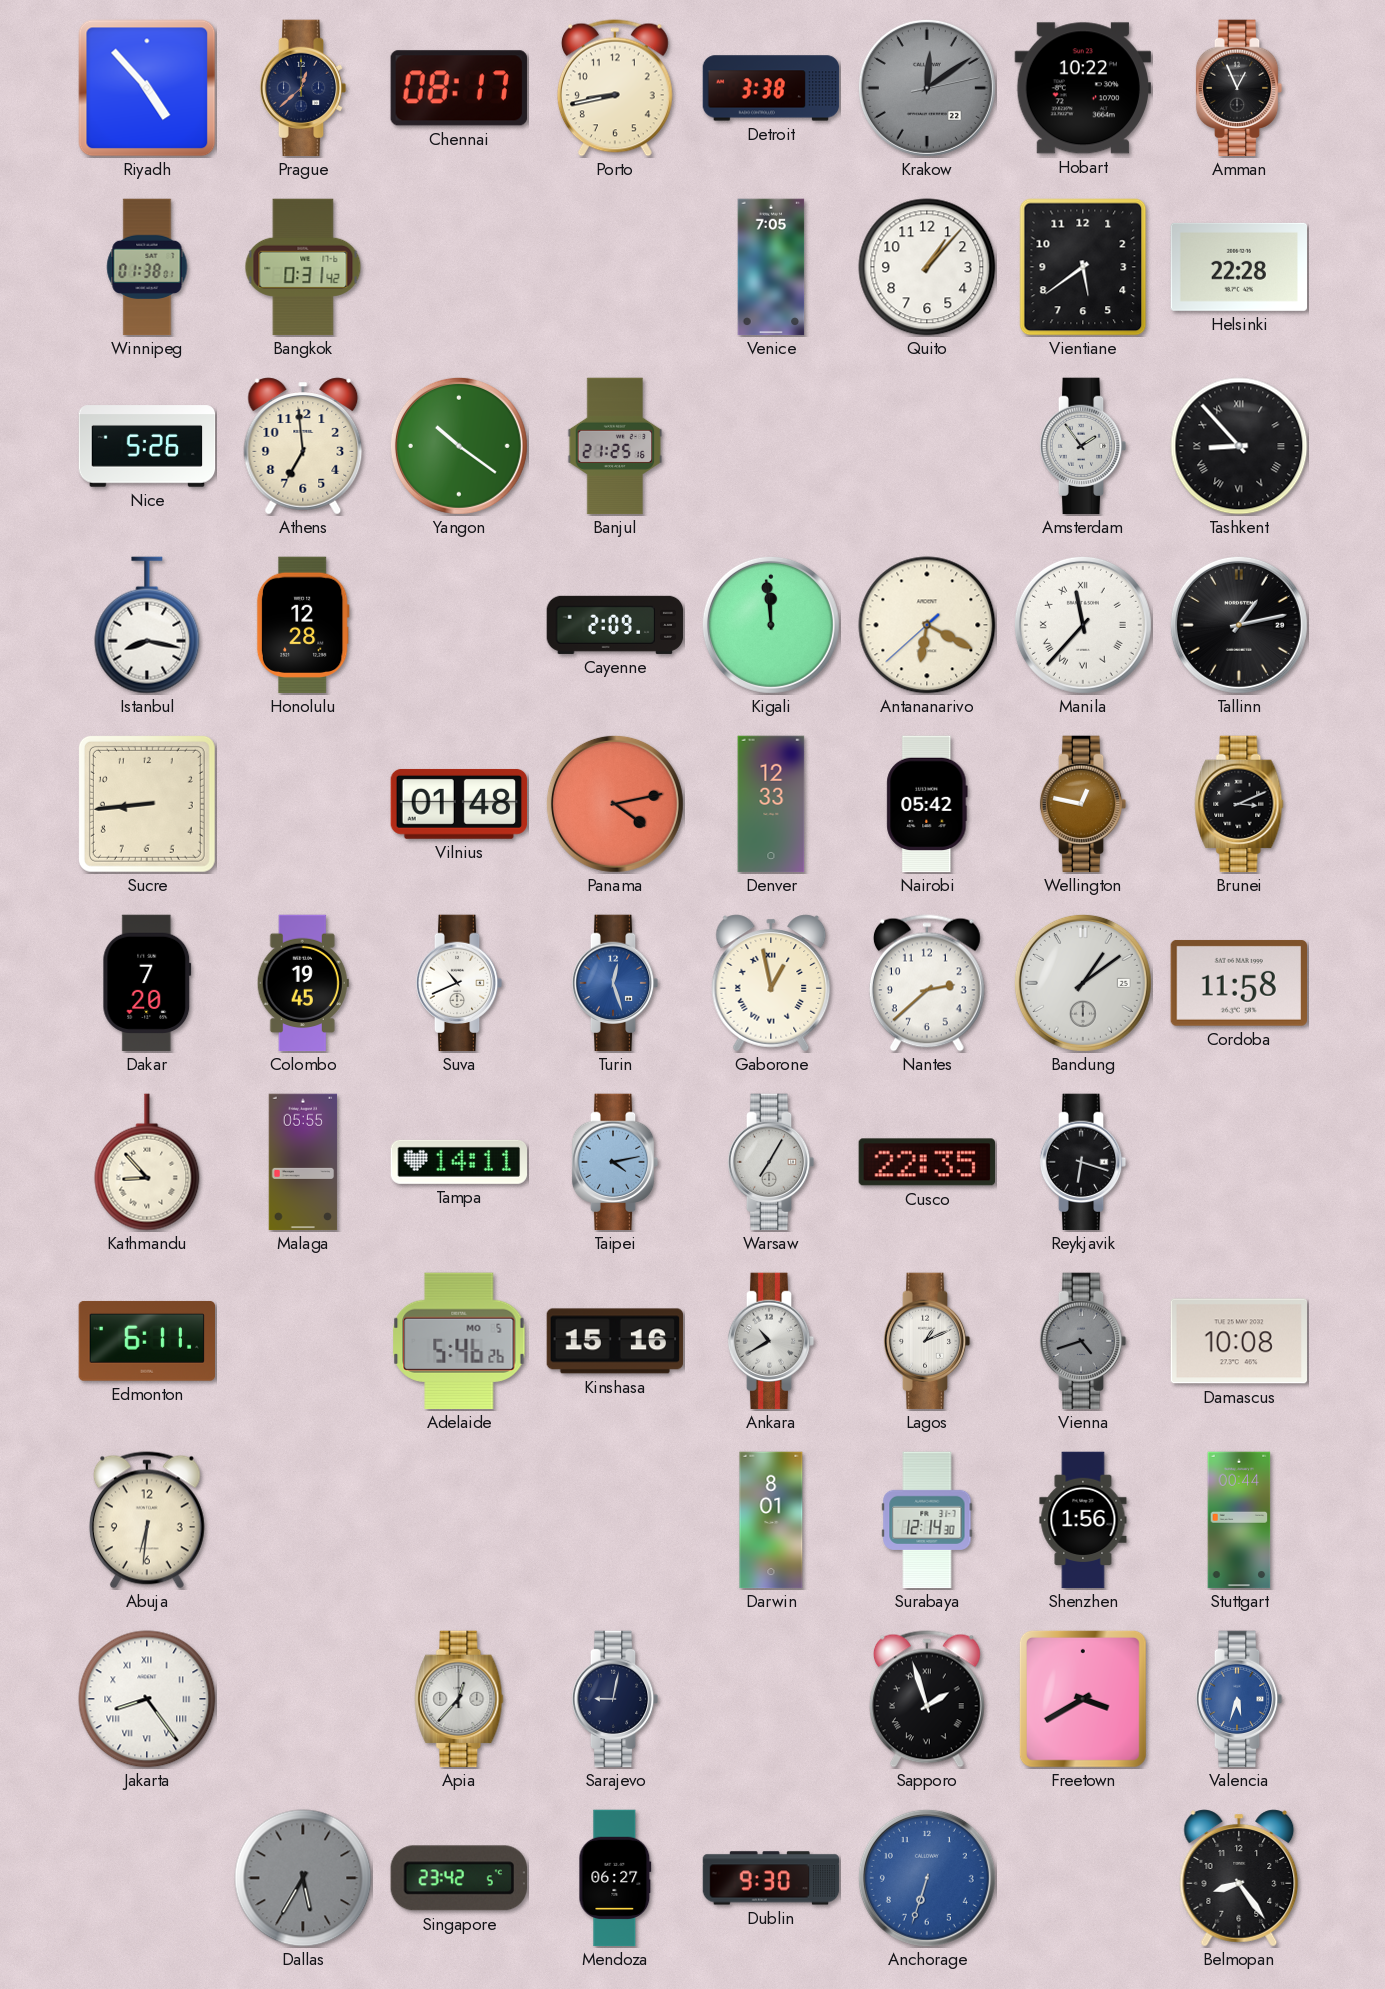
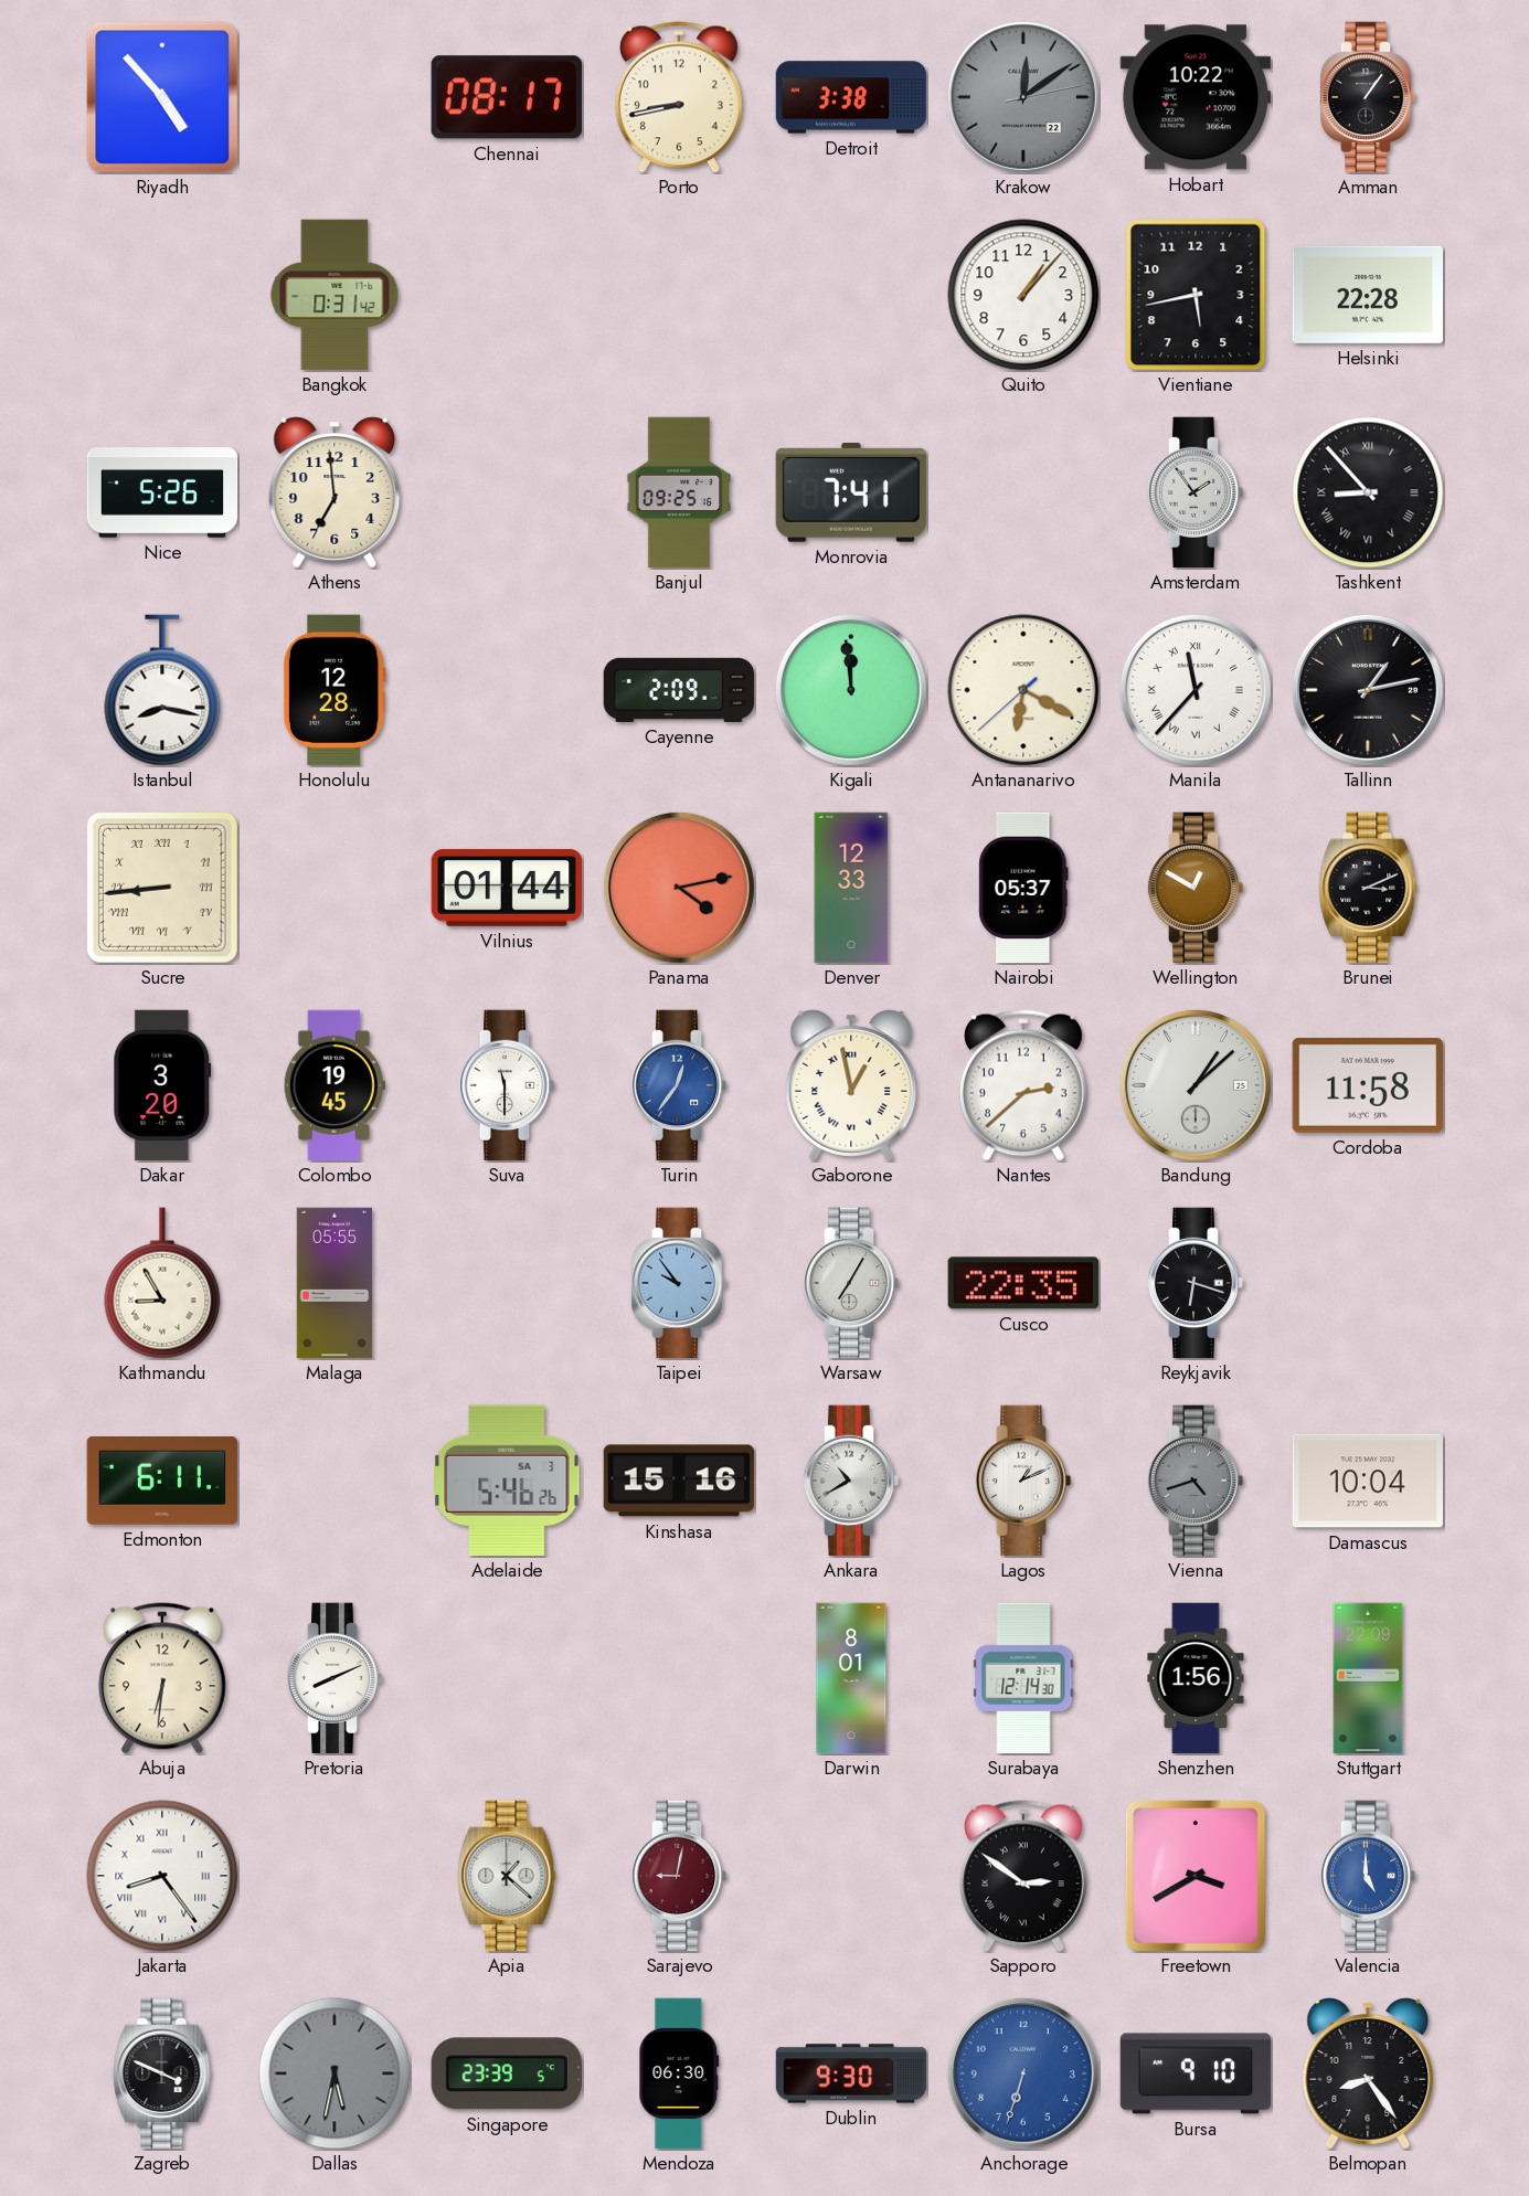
Prague: 12:38 -> none (303, 88)
Amman: 12:56 -> 1:06 (1368, 97)
Winnipeg: 01:38 -> none (147, 267)
Venice: 7:05 -> none (771, 267)
Vientiane: 5:39 -> 5:43 (1196, 295)
Yangon: 10:21 -> none (459, 446)
Banjul: 21:25 -> 09:25 (679, 492)
Monrovia: none -> 7:41 (850, 494)
Sucre numerals: Arabic -> Roman (162, 888)
Vilnius: 01:48 -> 01:44 (507, 888)
Nairobi: 05:42 -> 05:37 (1023, 888)
Wellington: 12:47 -> 12:50 (1196, 888)
Dakar: 7:20 -> 3:20 (162, 1085)
Suva: 10:41 -> 11:30 (507, 1085)
Turin: 12:27 -> 12:36 (679, 1085)
Bandung: 1:09 -> 1:08 (1196, 1085)
Kathmandu: 8:53 -> 8:55 (162, 1283)
Tampa: 14:11 -> none (459, 1162)
Taipei: 4:13 -> 9:54 (679, 1283)
Adelaide date: MO 5 -> SA 3 (507, 1481)
Damascus: 10:08 -> 10:04 (1367, 1481)
Pretoria: none -> 8:11 (335, 1678)
Stuttgart: 00:44 -> 22:09 (1368, 1678)
Apia: 12:37 -> 1:22 (507, 1876)
Sarajevo dial: navy -> burgundy (679, 1876)
Sapporo: 1:57 -> 2:51 (1023, 1876)
Valencia: 5:33 -> 5:00 (1368, 1876)
Zagreb: none -> 3:49 (162, 2073)
Dallas: 5:35 -> 5:32 (335, 2073)
Singapore: 23:42 -> 23:39 (507, 2073)
Mendoza: 06:27 -> 06:30 (679, 2073)
Bursa: none -> 9:10 (1196, 2073)
